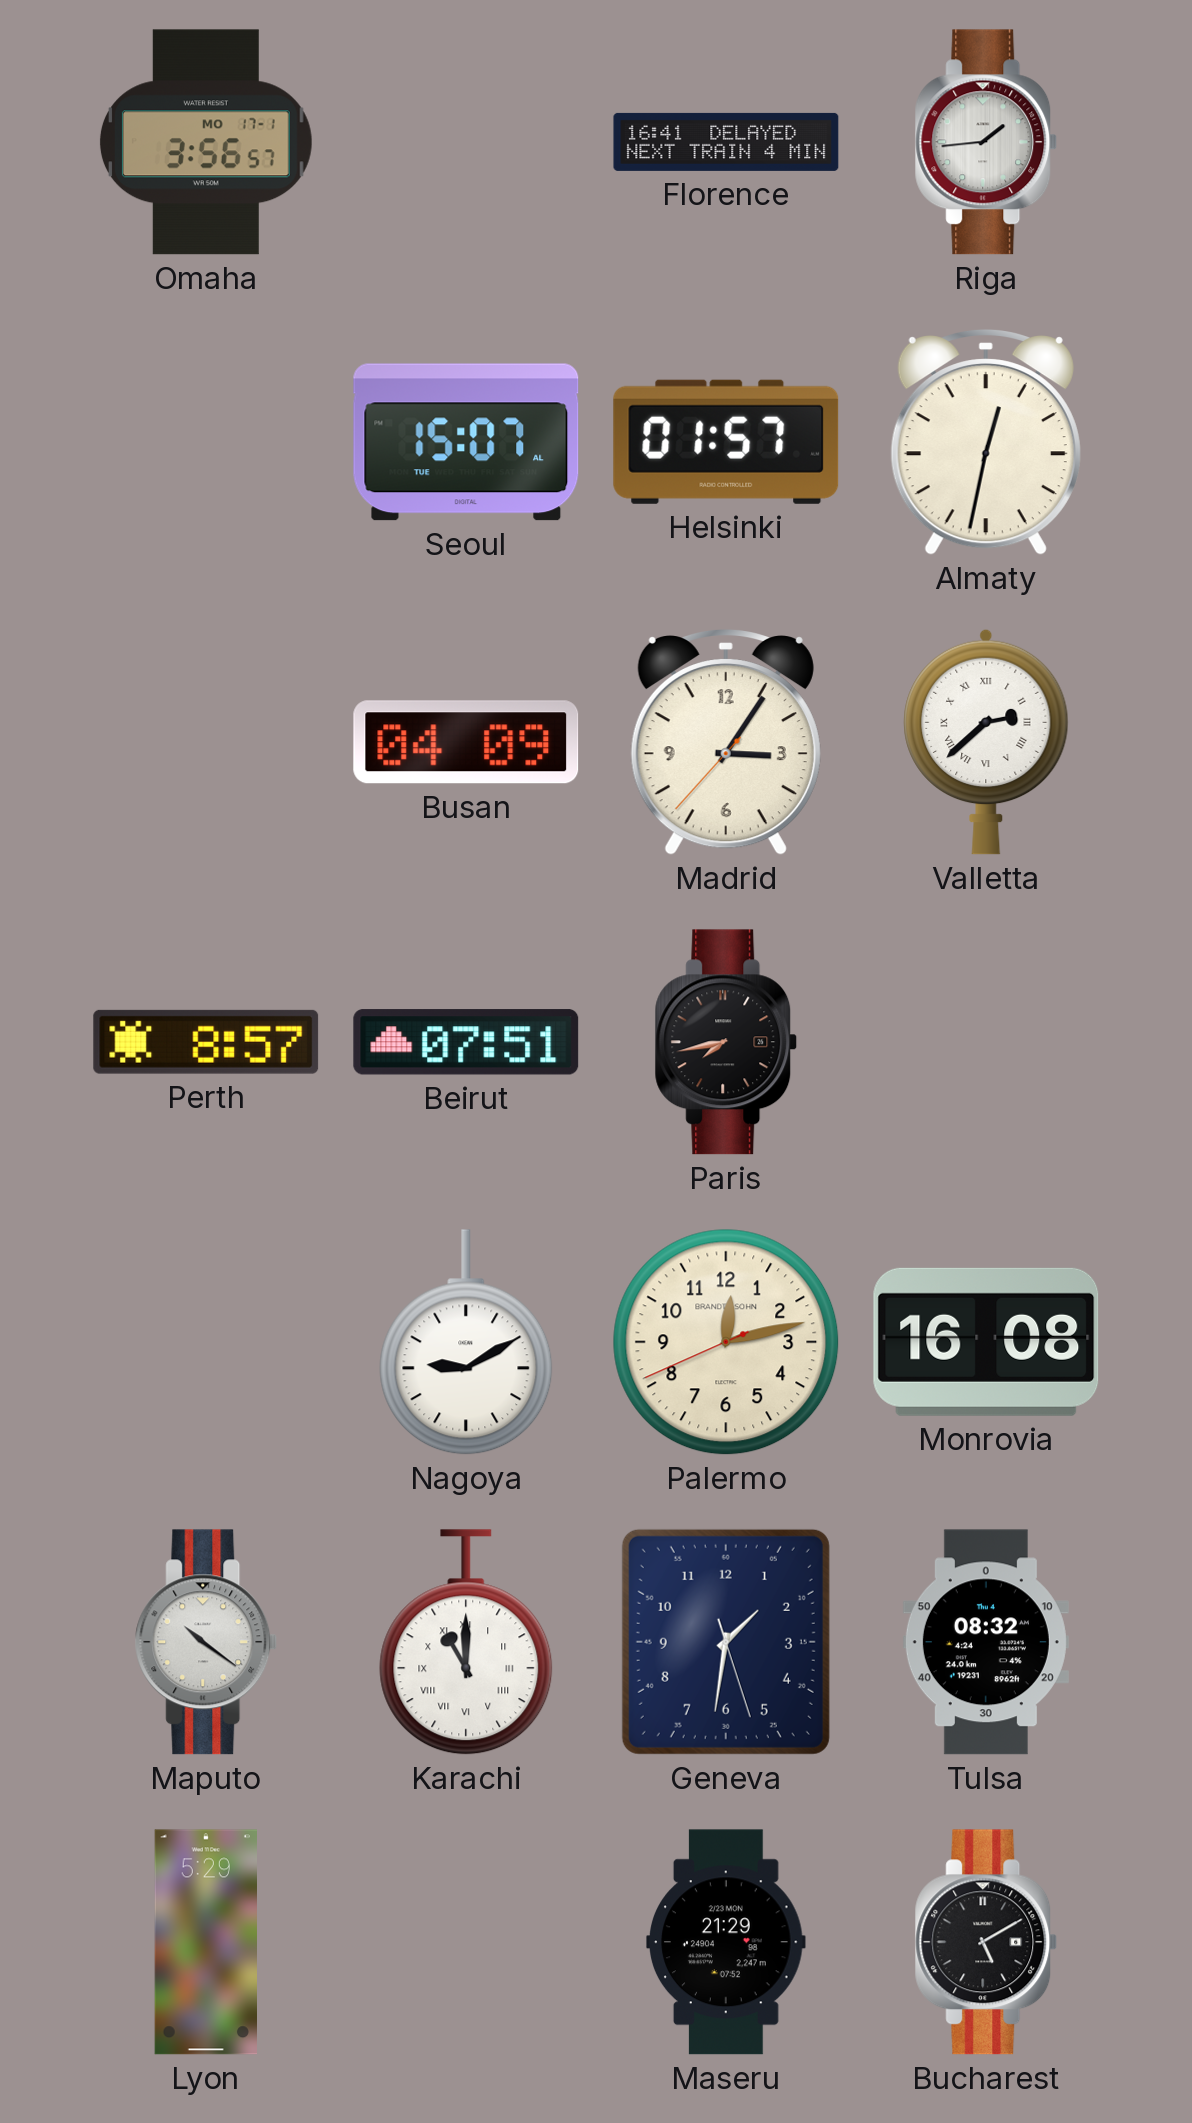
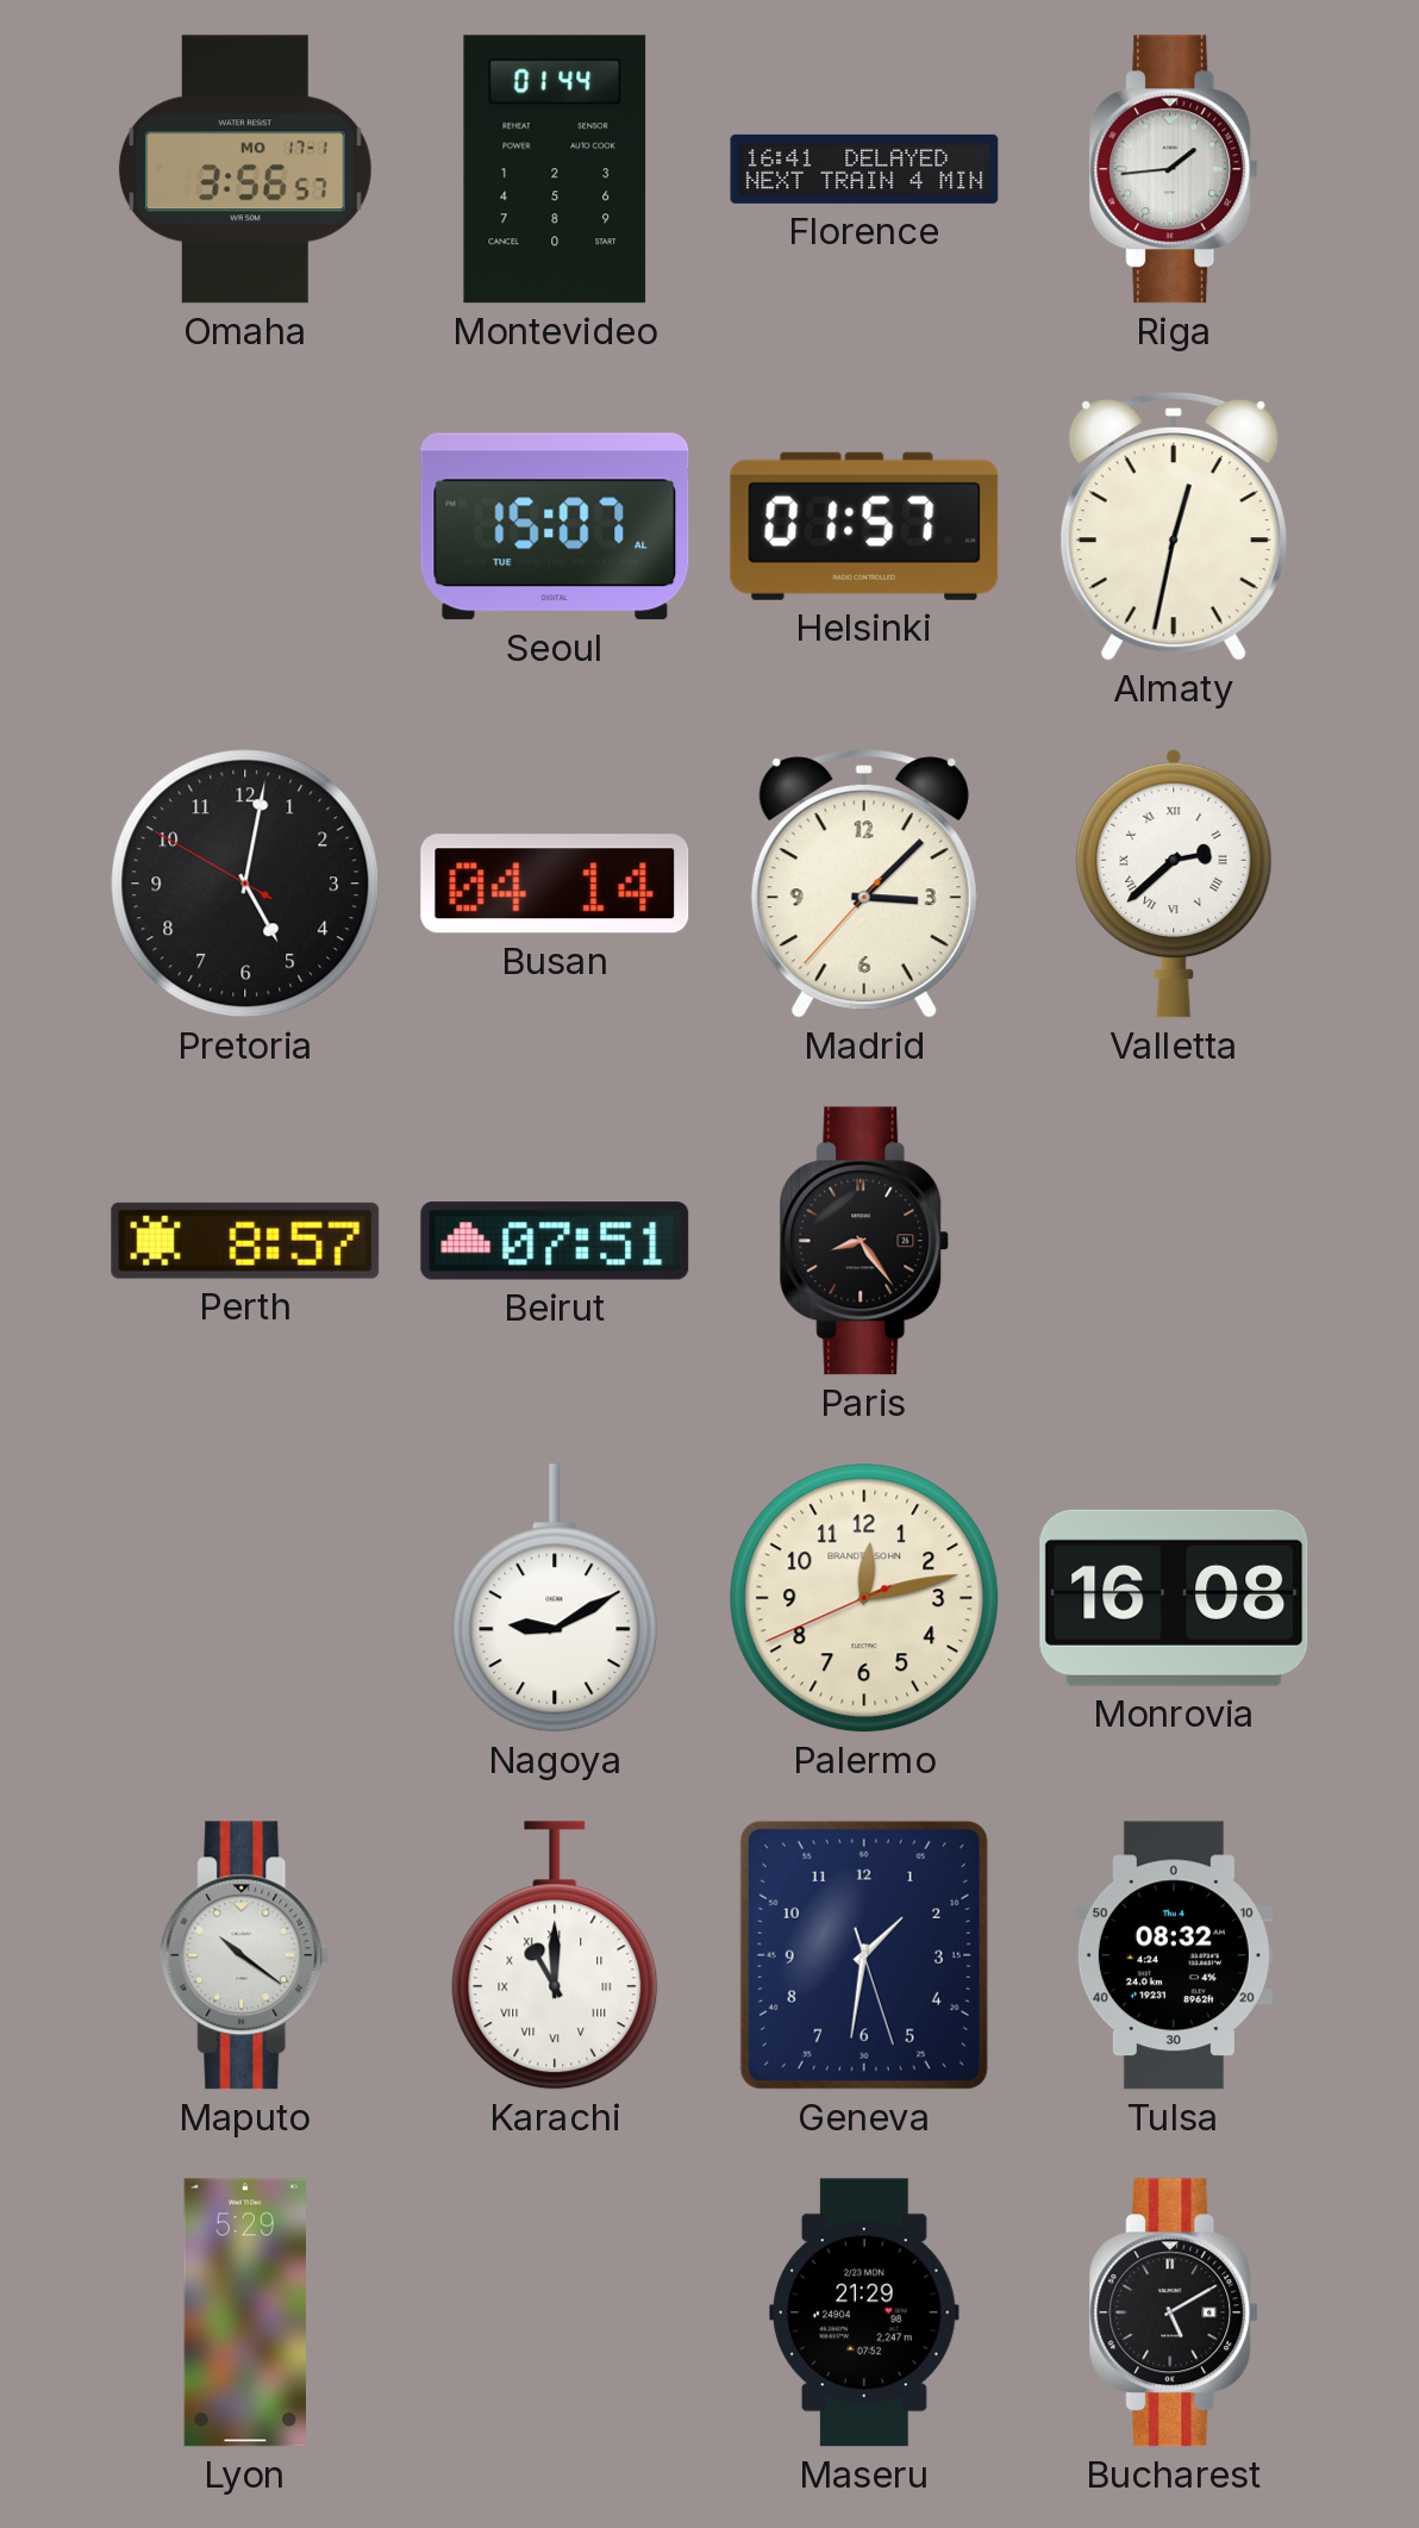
Montevideo: none -> 01:44 (555, 169)
Pretoria: none -> 5:01 (245, 884)
Busan: 04:09 -> 04:14 (555, 884)
Madrid: 3:05 -> 3:07 (864, 885)
Paris: 7:43 -> 8:24 (864, 1241)
